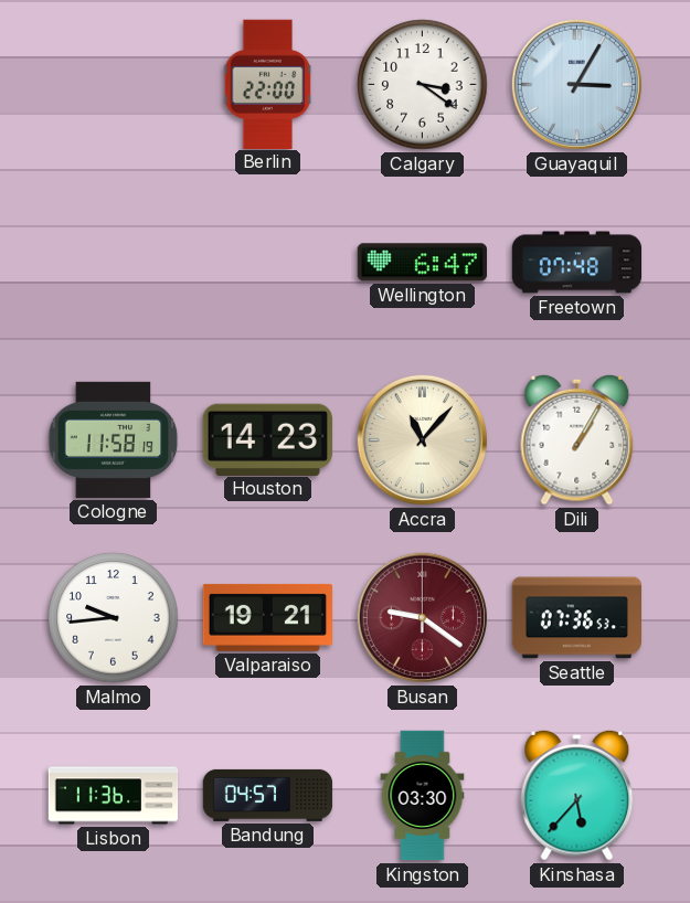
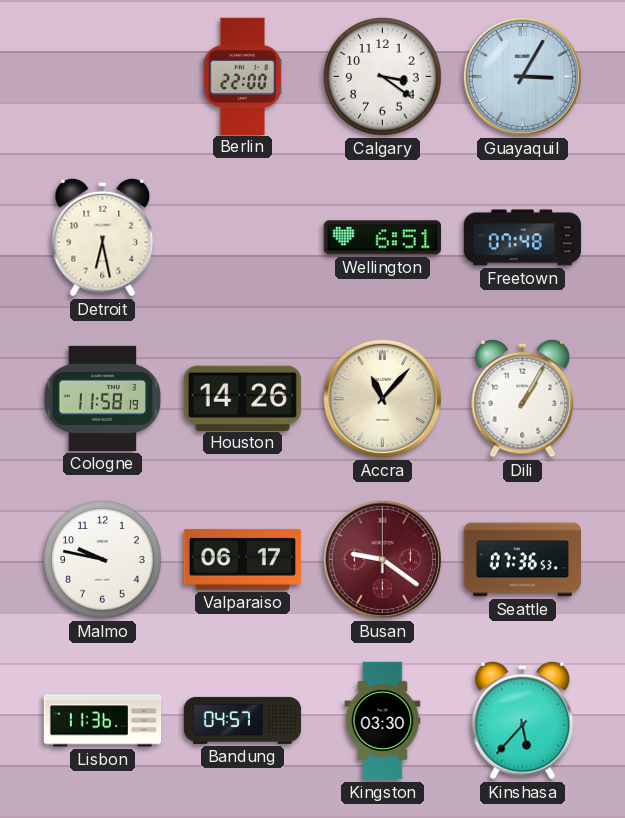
Detroit: none -> 6:28 (103, 237)
Wellington: 6:47 -> 6:51 (382, 238)
Houston: 14:23 -> 14:26 (242, 398)
Malmo: 9:44 -> 9:47 (103, 560)
Valparaiso: 19:21 -> 06:17 (242, 559)
